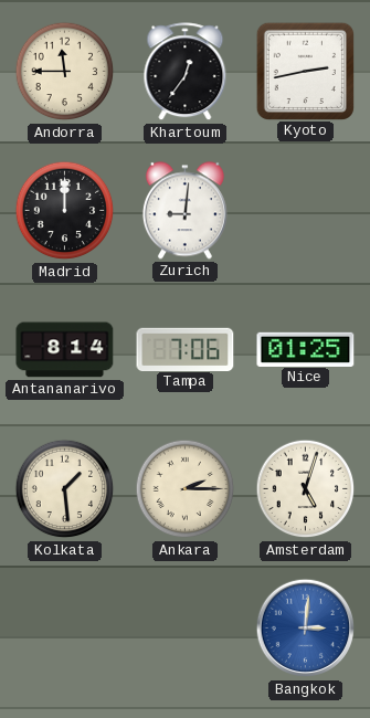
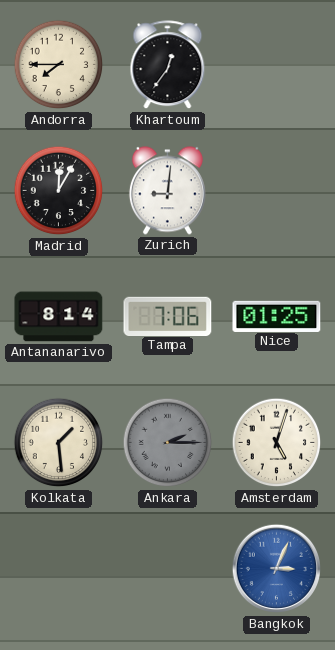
Andorra: 11:45 -> 7:45 (59, 65)
Kyoto: 2:43 -> none (305, 71)
Madrid: 12:00 -> 12:05 (59, 191)
Ankara dial: cream -> grey (168, 443)
Bangkok: 3:01 -> 3:04 (277, 569)
